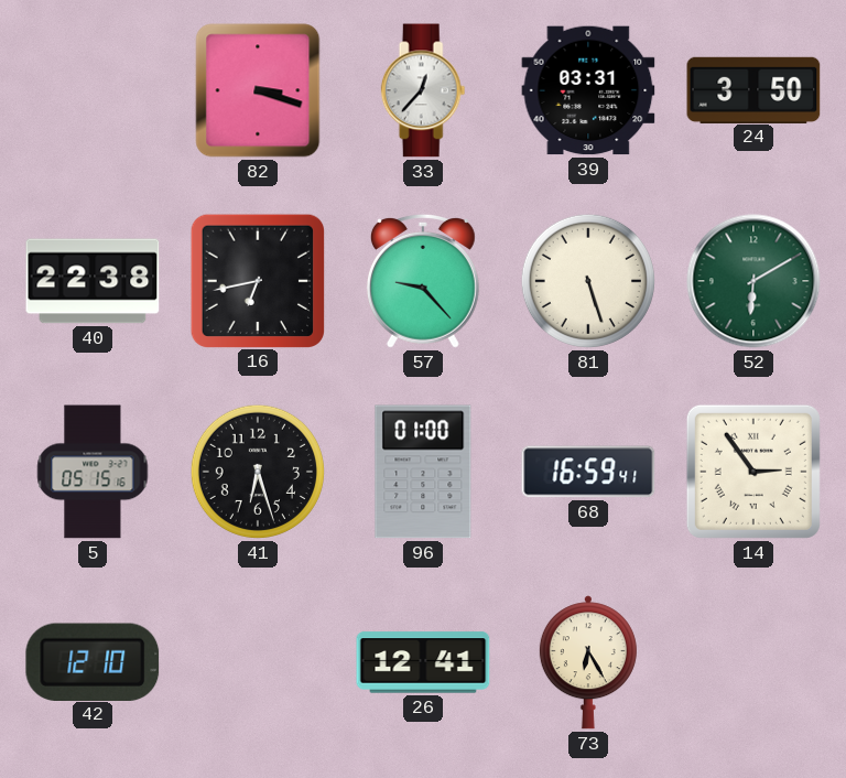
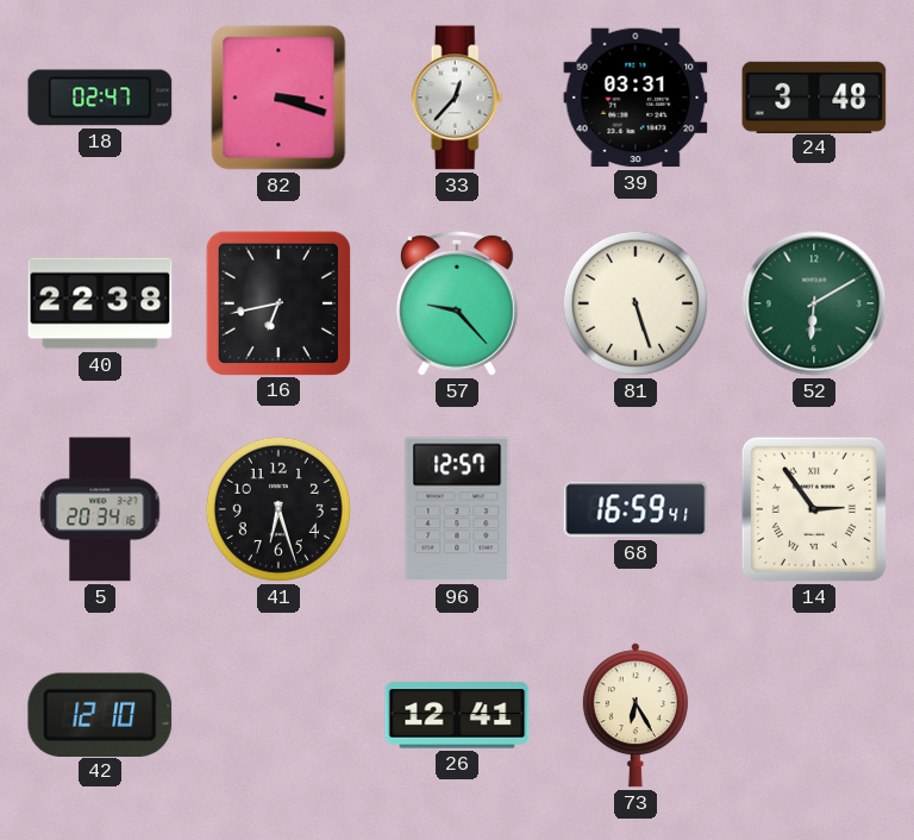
18: none -> 02:47 (100, 98)
24: 3:50 -> 3:48 (814, 96)
5: 05:15 -> 20:34 (100, 509)
96: 01:00 -> 12:57 (457, 509)
